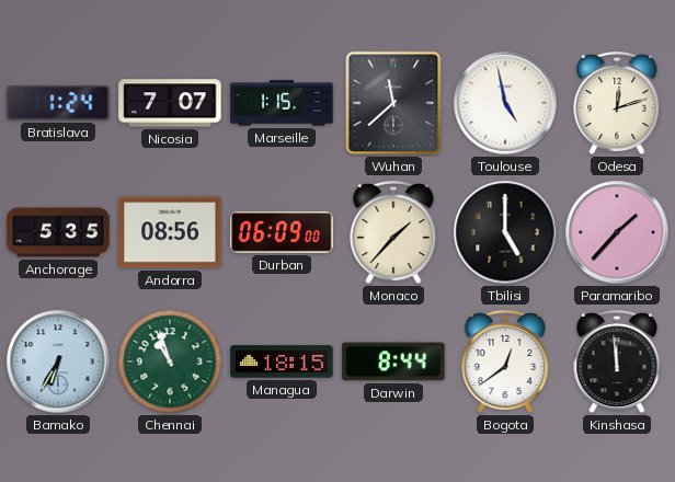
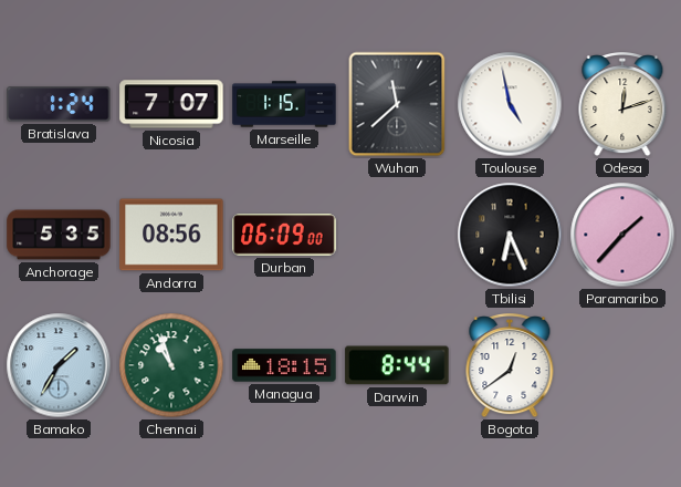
Monaco: 1:37 -> none (393, 233)
Tbilisi: 5:00 -> 6:26 (510, 235)
Bamako: 6:35 -> 1:35 (59, 365)
Kinshasa: 11:59 -> none (617, 363)
